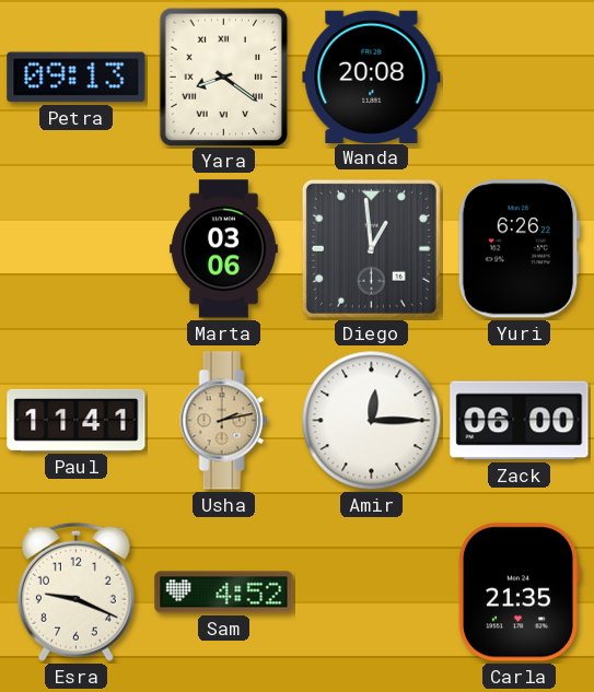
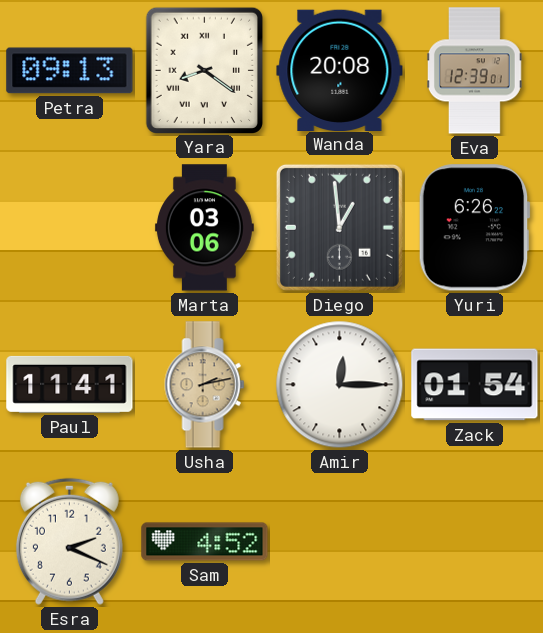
Eva: none -> 12:39 (475, 71)
Zack: 06:00 -> 01:54 (475, 385)
Esra: 9:19 -> 2:19 (69, 541)
Carla: 21:35 -> none (519, 593)
